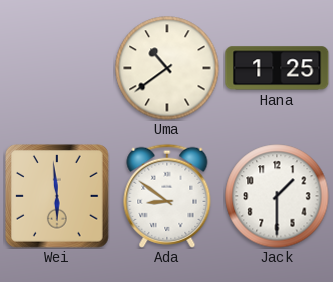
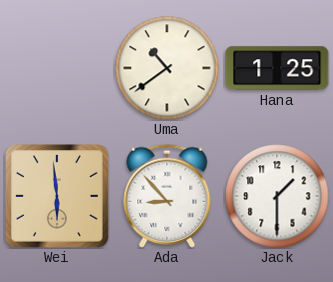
Ada: 8:51 -> 8:53 (167, 196)
